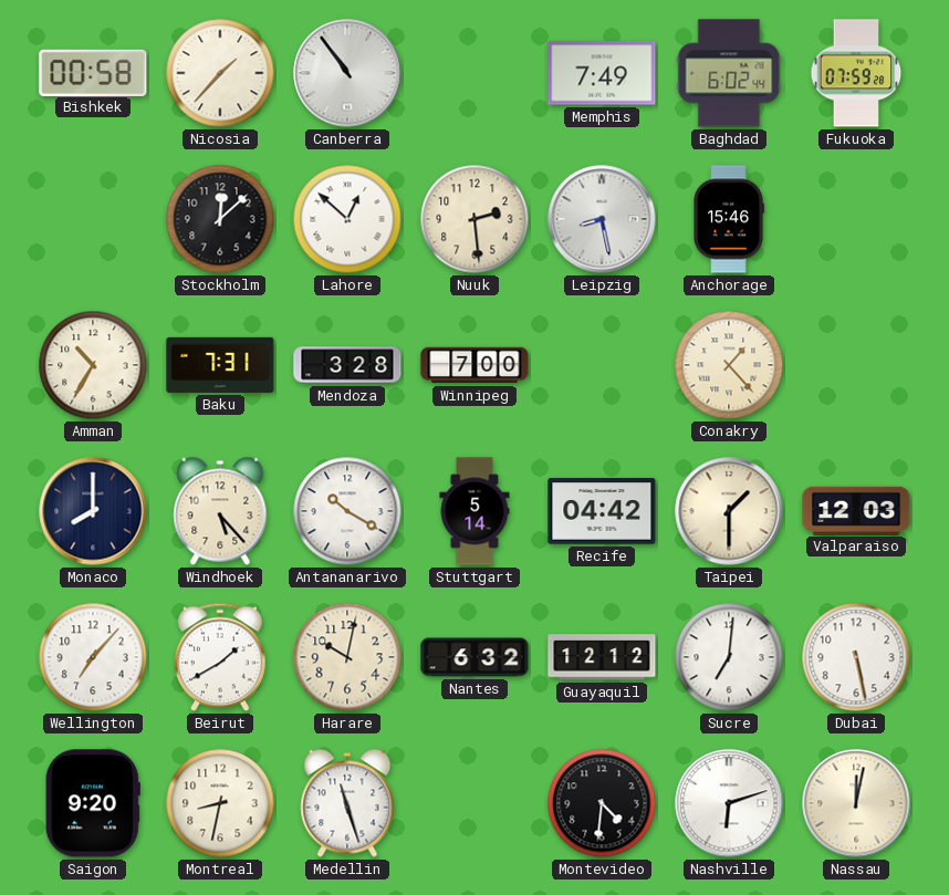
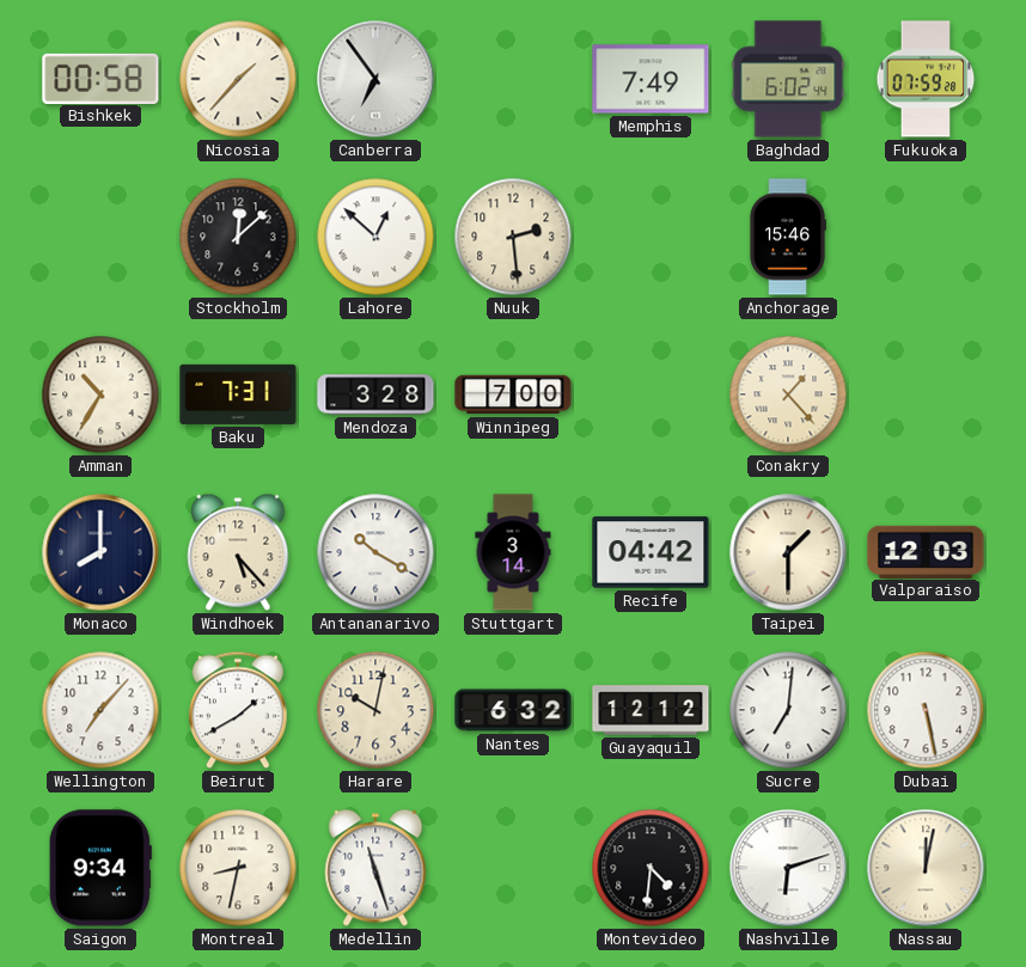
Canberra: 10:54 -> 6:54 (375, 79)
Leipzig: 8:28 -> none (602, 219)
Stuttgart: 5:14 -> 3:14 (513, 552)
Saigon: 9:20 -> 9:34 (100, 868)
